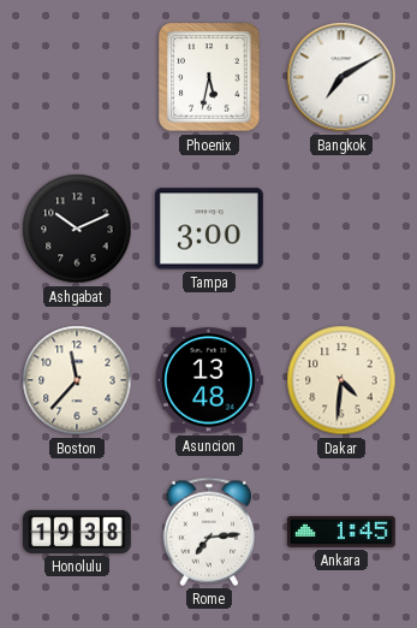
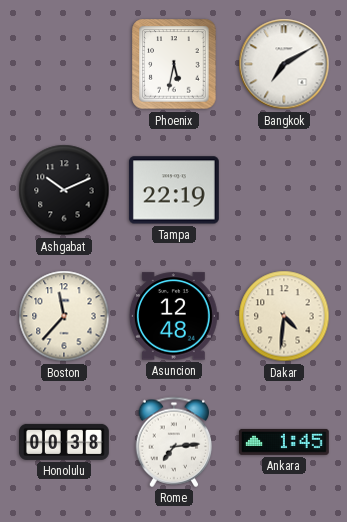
Tampa: 3:00 -> 22:19 (174, 190)
Asuncion: 13:48 -> 12:48 (174, 316)
Honolulu: 19:38 -> 00:38 (65, 442)
